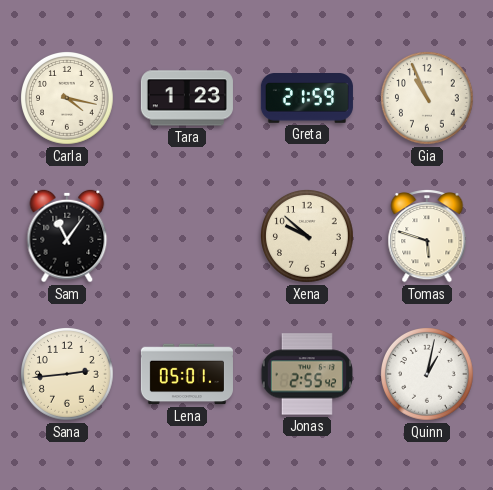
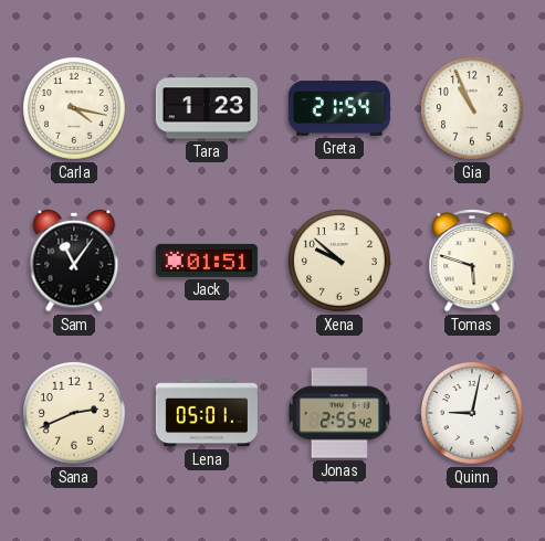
Greta: 21:59 -> 21:54 (339, 109)
Jack: none -> 01:51 (207, 261)
Sana: 2:44 -> 2:41 (75, 414)
Quinn: 1:02 -> 9:02 (473, 414)
